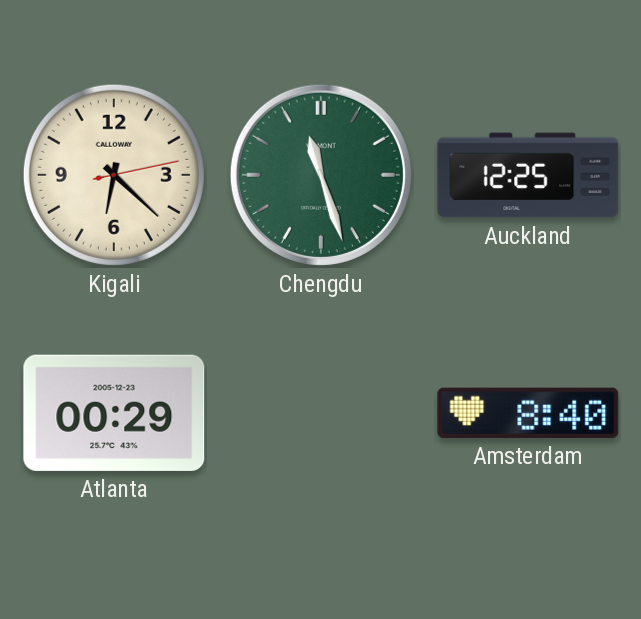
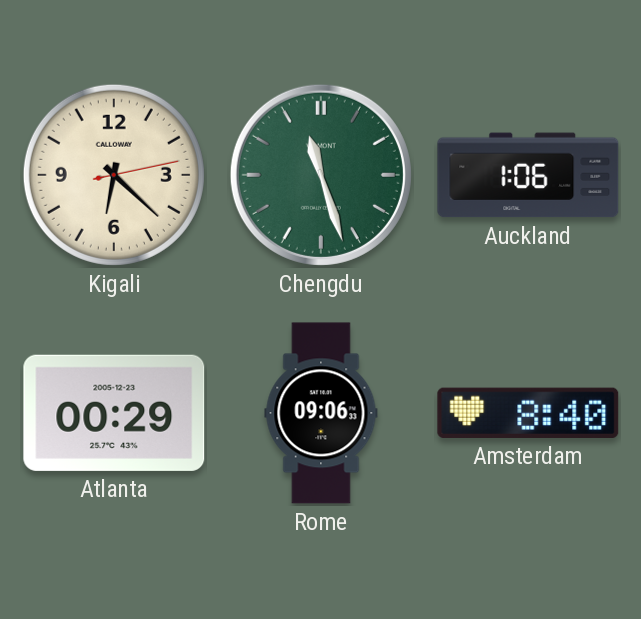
Auckland: 12:25 -> 1:06 (528, 175)
Rome: none -> 09:06 (321, 413)
